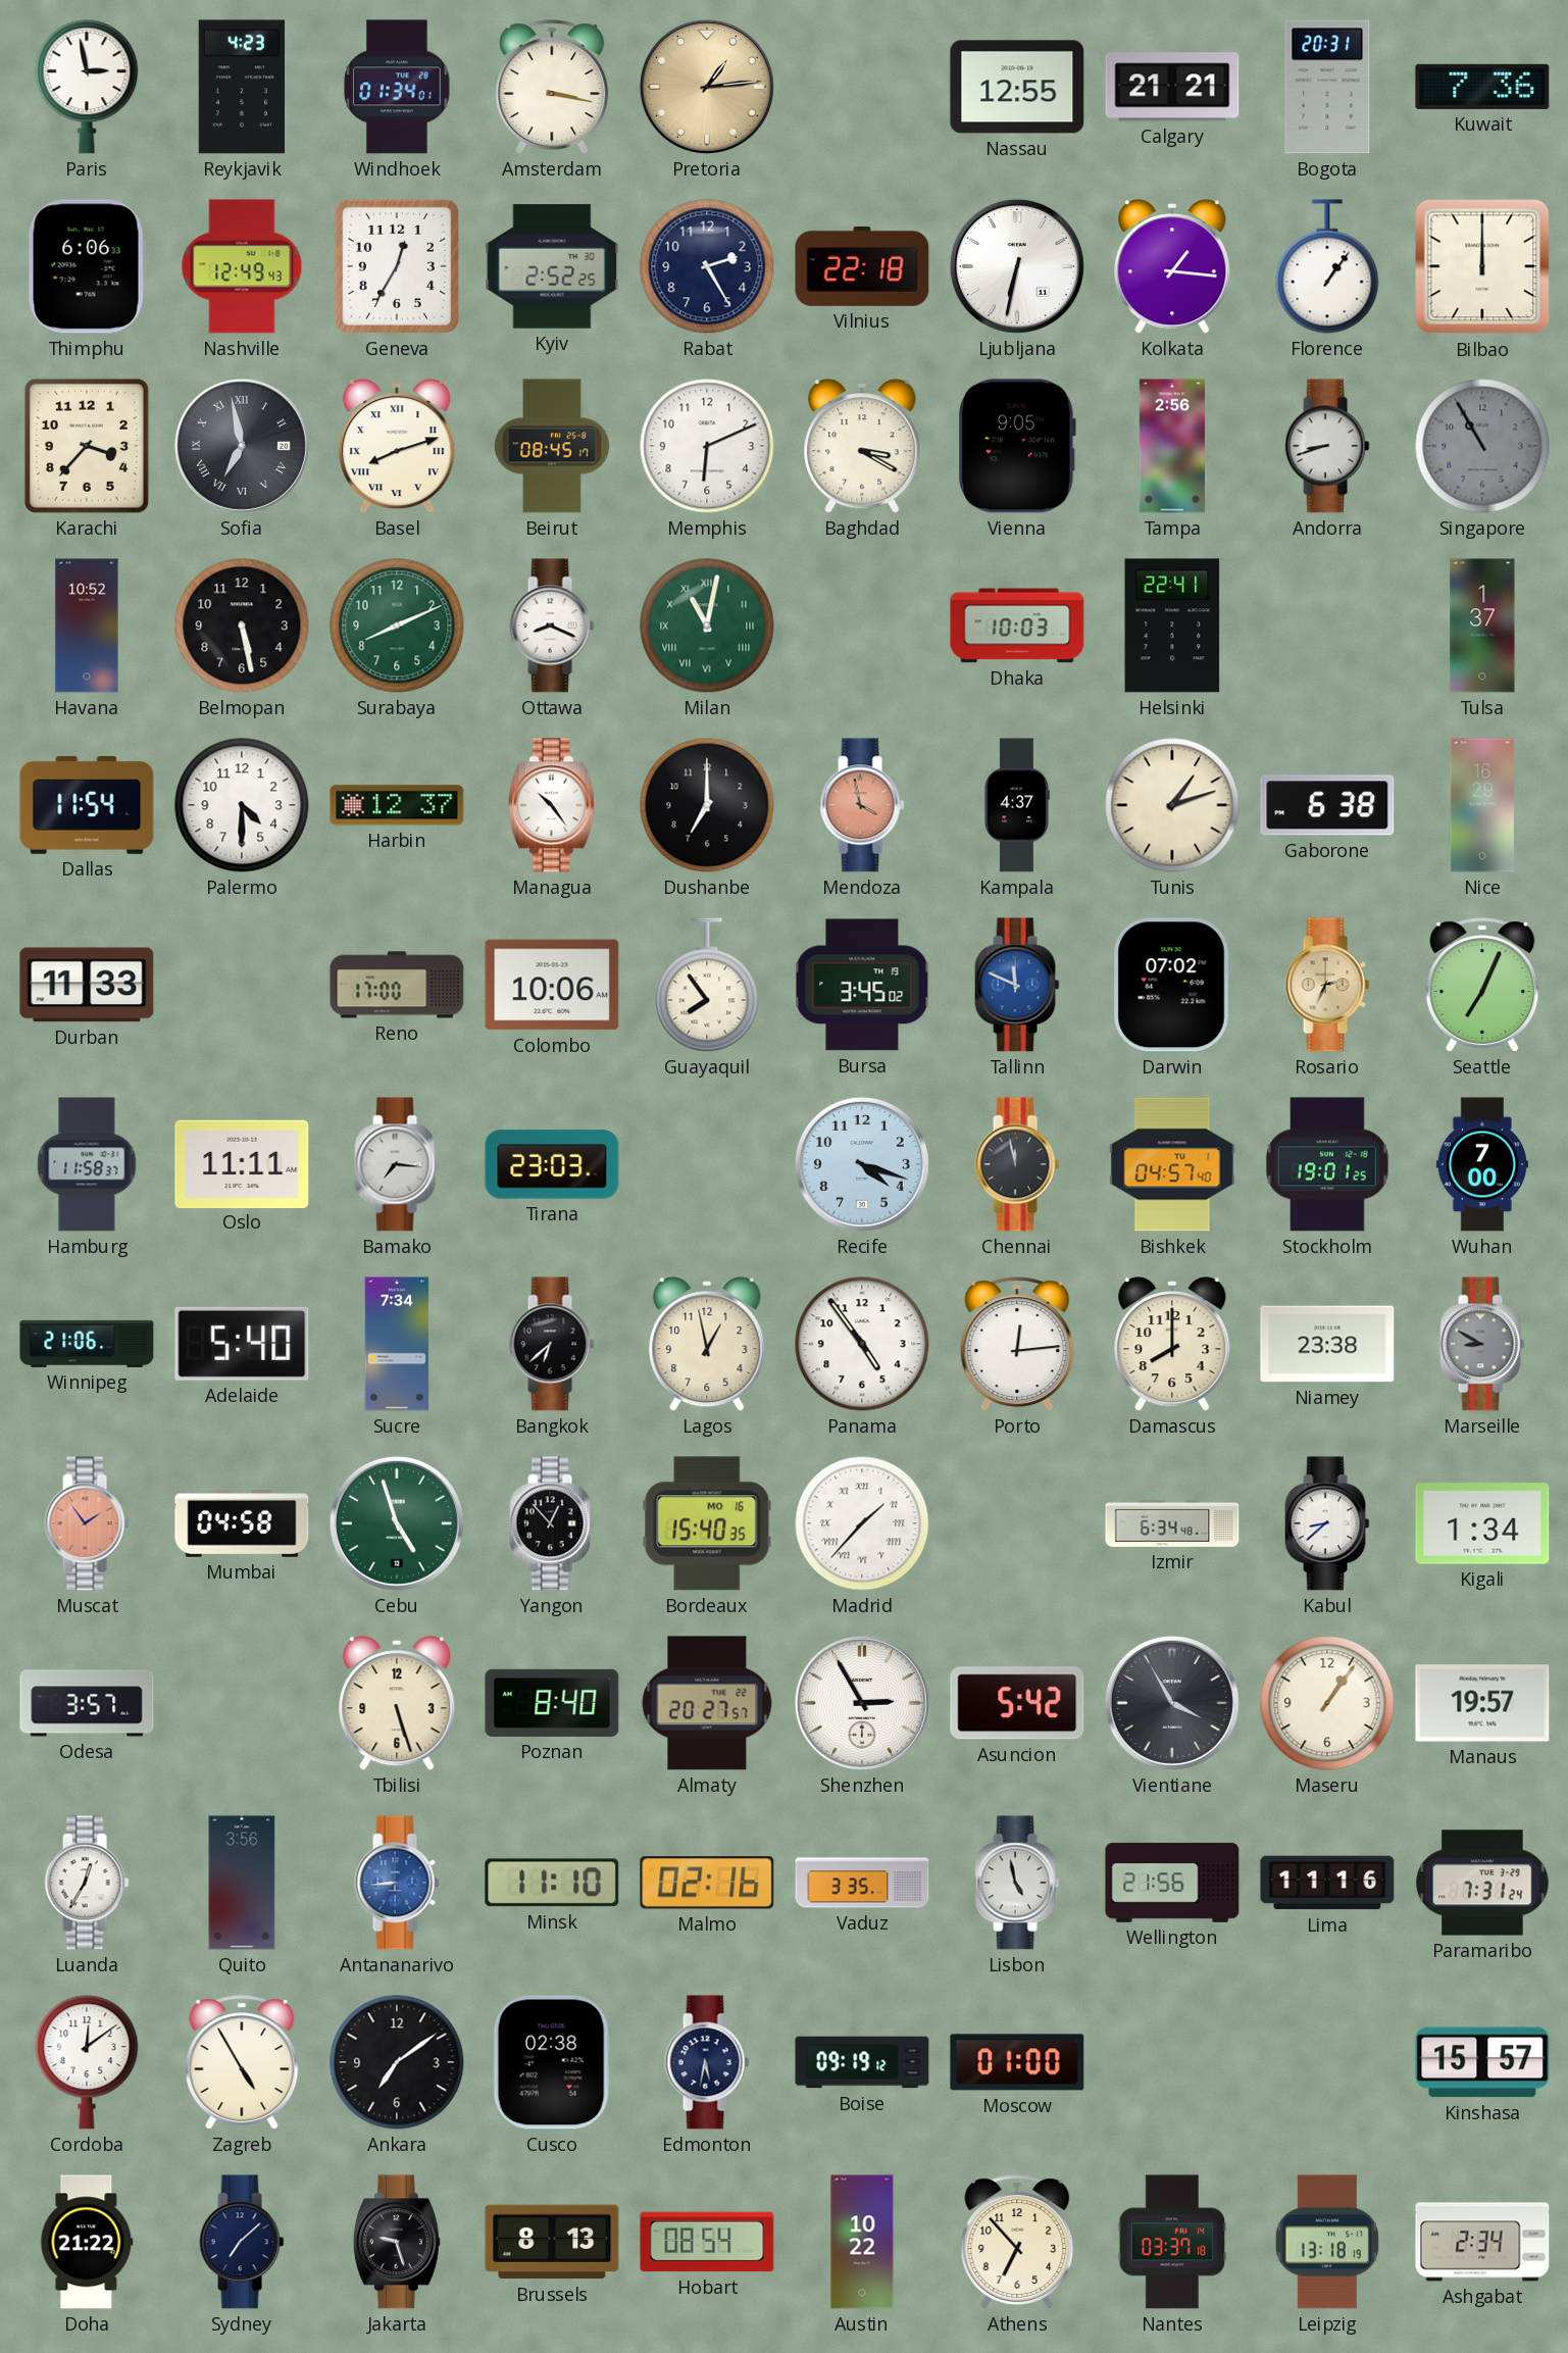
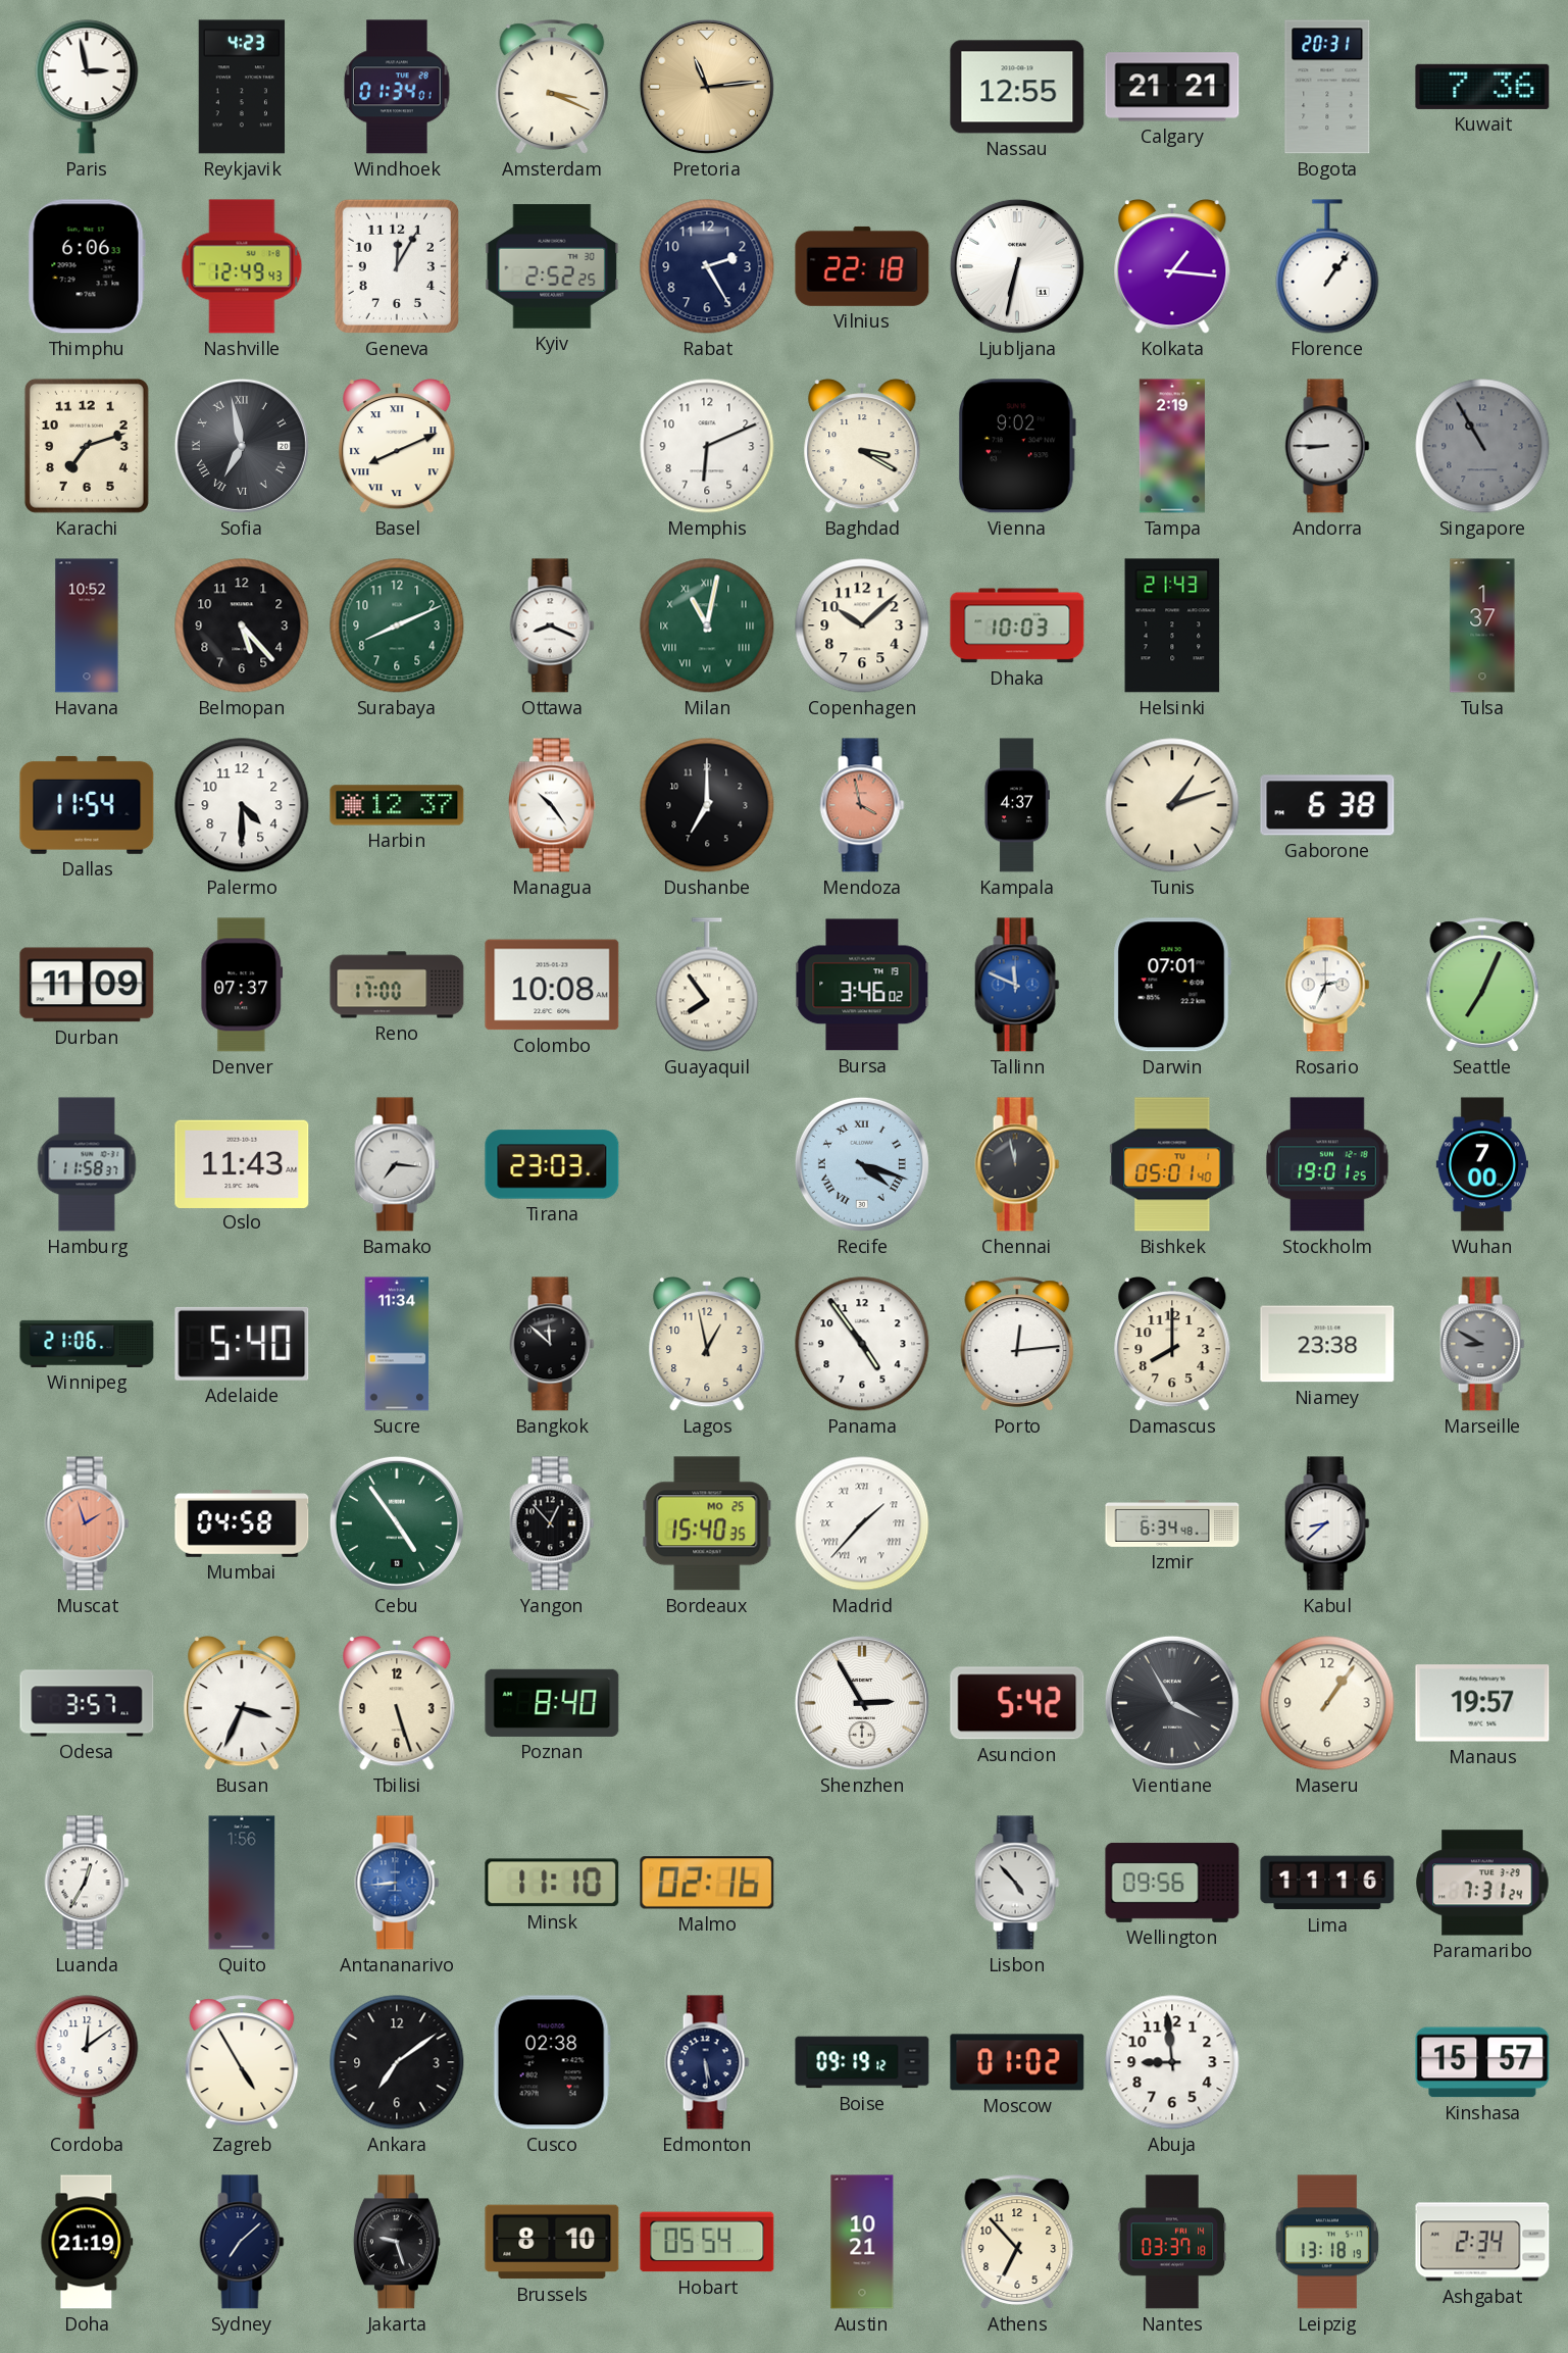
Amsterdam: 3:17 -> 3:19 (552, 87)
Pretoria: 1:14 -> 11:14 (707, 87)
Geneva: 12:35 -> 12:05 (397, 266)
Bilbao: 12:00 -> none (1482, 266)
Karachi: 3:37 -> 7:12 (87, 446)
Basel: 8:12 -> 8:11 (397, 447)
Beirut: 08:45 -> none (552, 446)
Vienna: 9:05 -> 9:02 (1018, 446)
Tampa: 2:56 -> 2:19 (1172, 446)
Andorra: 8:42 -> 8:45 (1327, 446)
Belmopan: 5:28 -> 5:23 (242, 625)
Copenhagen: none -> 10:08 (862, 625)
Helsinki: 22:41 -> 21:43 (1172, 625)
Nice: 16:29 -> none (1482, 805)
Durban: 11:33 -> 11:09 (87, 985)
Denver: none -> 07:37 (242, 985)
Colombo: 10:06 -> 10:08 (552, 985)
Bursa: 3:45 -> 3:46 (862, 985)
Darwin: 07:02 -> 07:01 (1172, 985)
Rosario dial: champagne -> white (1327, 985)
Oslo: 11:11 -> 11:43 (242, 1163)
Recife numerals: Arabic -> Roman (862, 1164)
Bishkek: 04:57 -> 05:01 (1172, 1164)
Sucre: 7:34 -> 11:34 (397, 1344)
Bangkok: 6:38 -> 11:52 (552, 1344)
Muscat: 1:54 -> 1:57 (87, 1523)
Cebu: 4:57 -> 4:54 (397, 1523)
Bordeaux date: MO 16 -> MO 25 (707, 1523)
Kigali: 1:34 -> none (1482, 1523)
Busan: none -> 3:34 (242, 1704)
Almaty: 20:27 -> none (707, 1703)
Quito: 3:56 -> 1:56 (242, 1883)
Vaduz: 3:35 -> none (862, 1883)
Lisbon: 4:58 -> 4:53 (1017, 1883)
Wellington: 21:56 -> 09:56 (1172, 1883)
Edmonton: 5:32 -> 5:29 (707, 2062)
Moscow: 01:00 -> 01:02 (1017, 2062)
Abuja: none -> 8:59 (1172, 2062)
Doha: 21:22 -> 21:19 (87, 2242)
Brussels: 8:13 -> 8:10 (552, 2242)
Hobart: 08:54 -> 05:54 (707, 2242)
Austin: 10:22 -> 10:21 (862, 2242)
